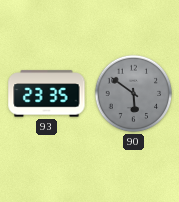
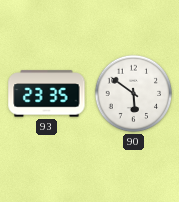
90 dial: grey -> white (134, 94)
